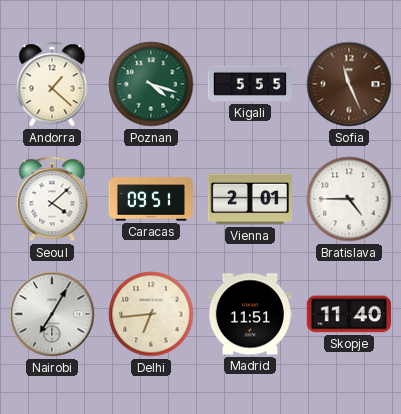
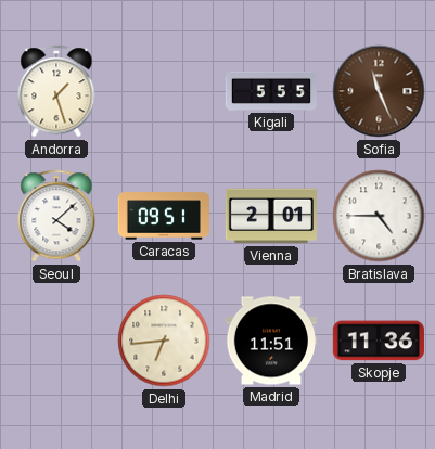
Andorra: 1:22 -> 1:27 (56, 91)
Poznan: 4:18 -> none (151, 84)
Nairobi: 7:05 -> none (52, 314)
Skopje: 11:40 -> 11:36 (379, 341)
